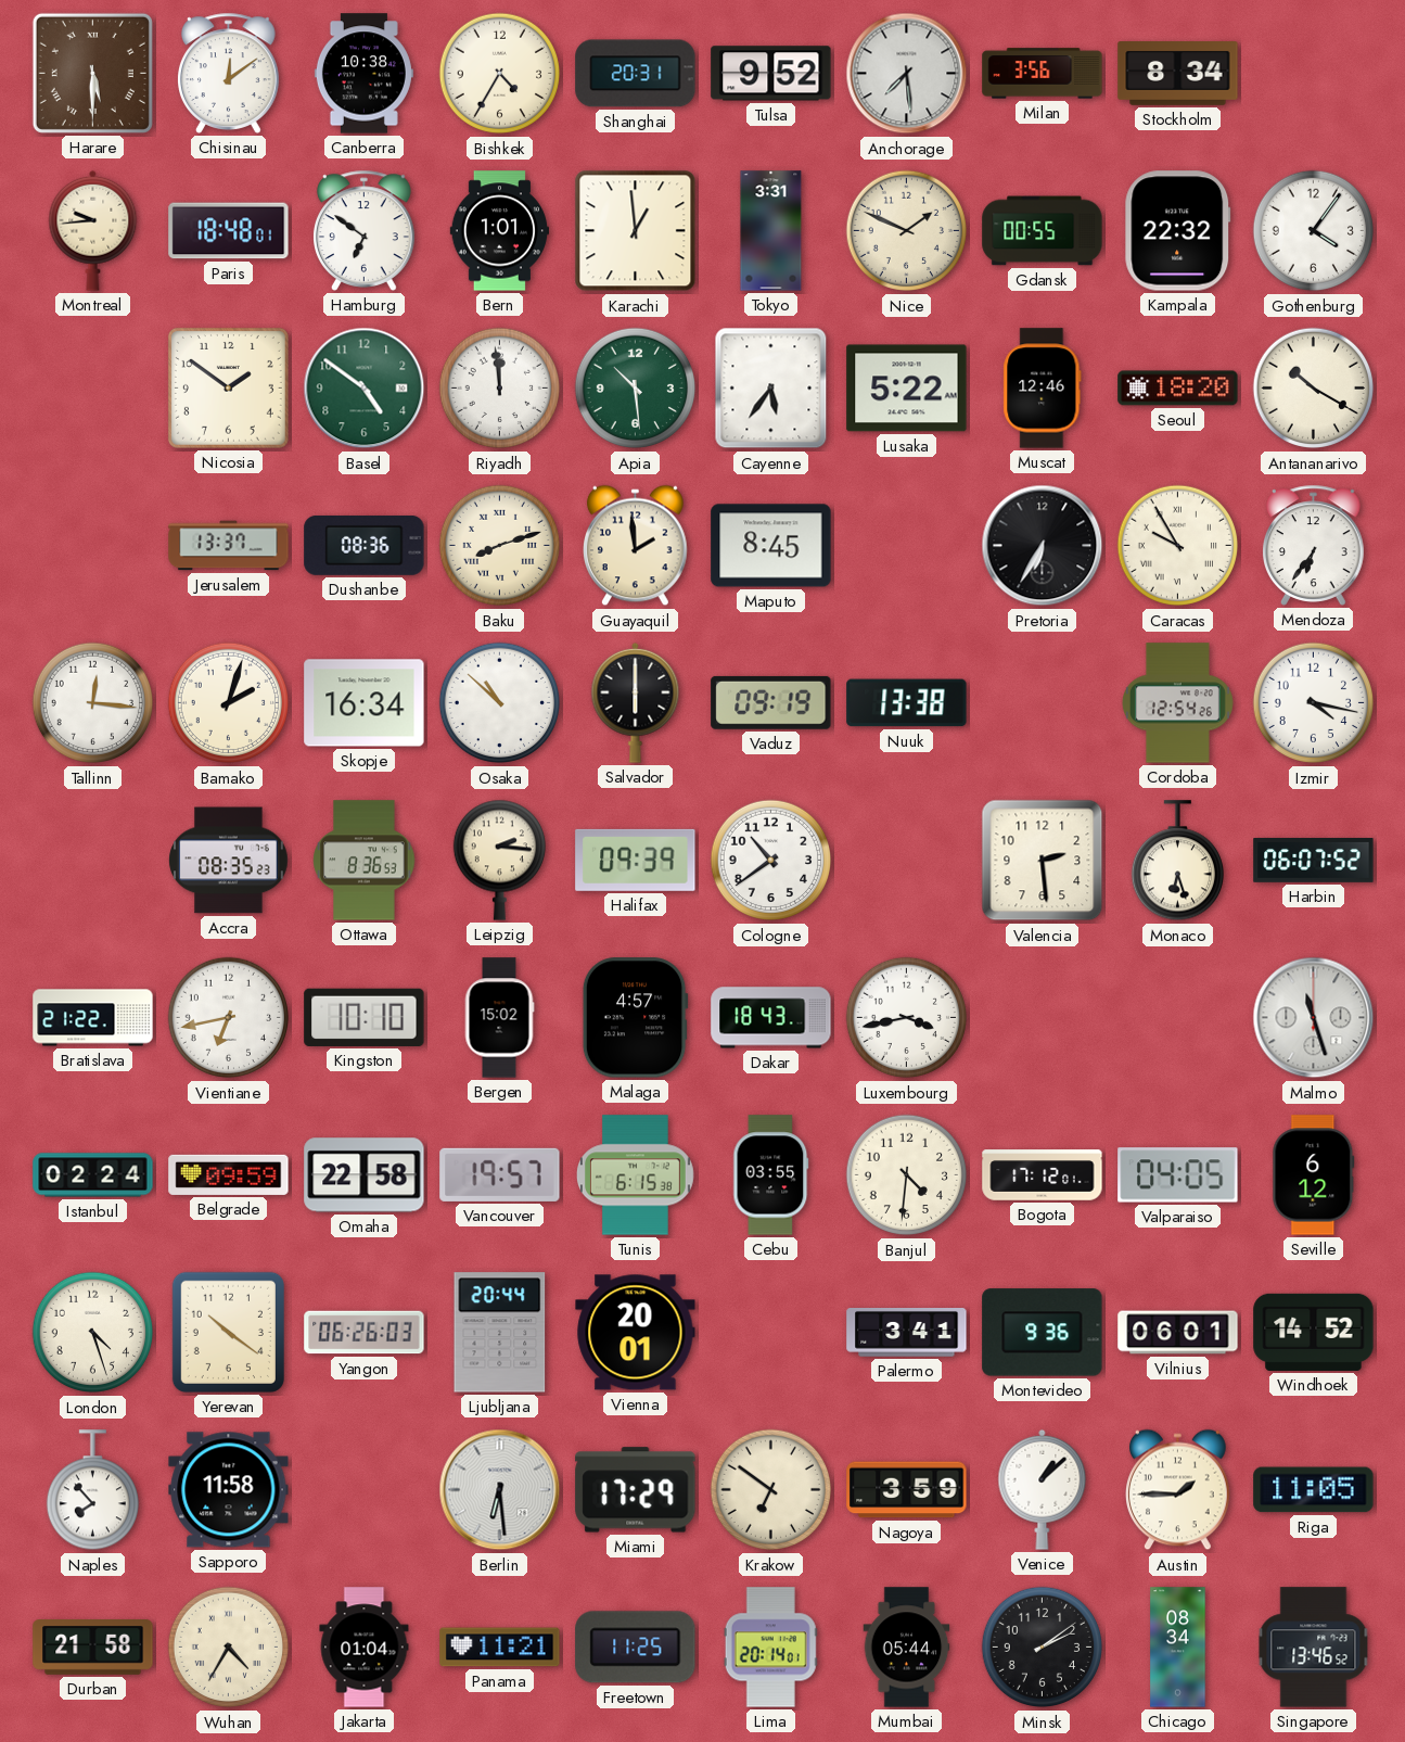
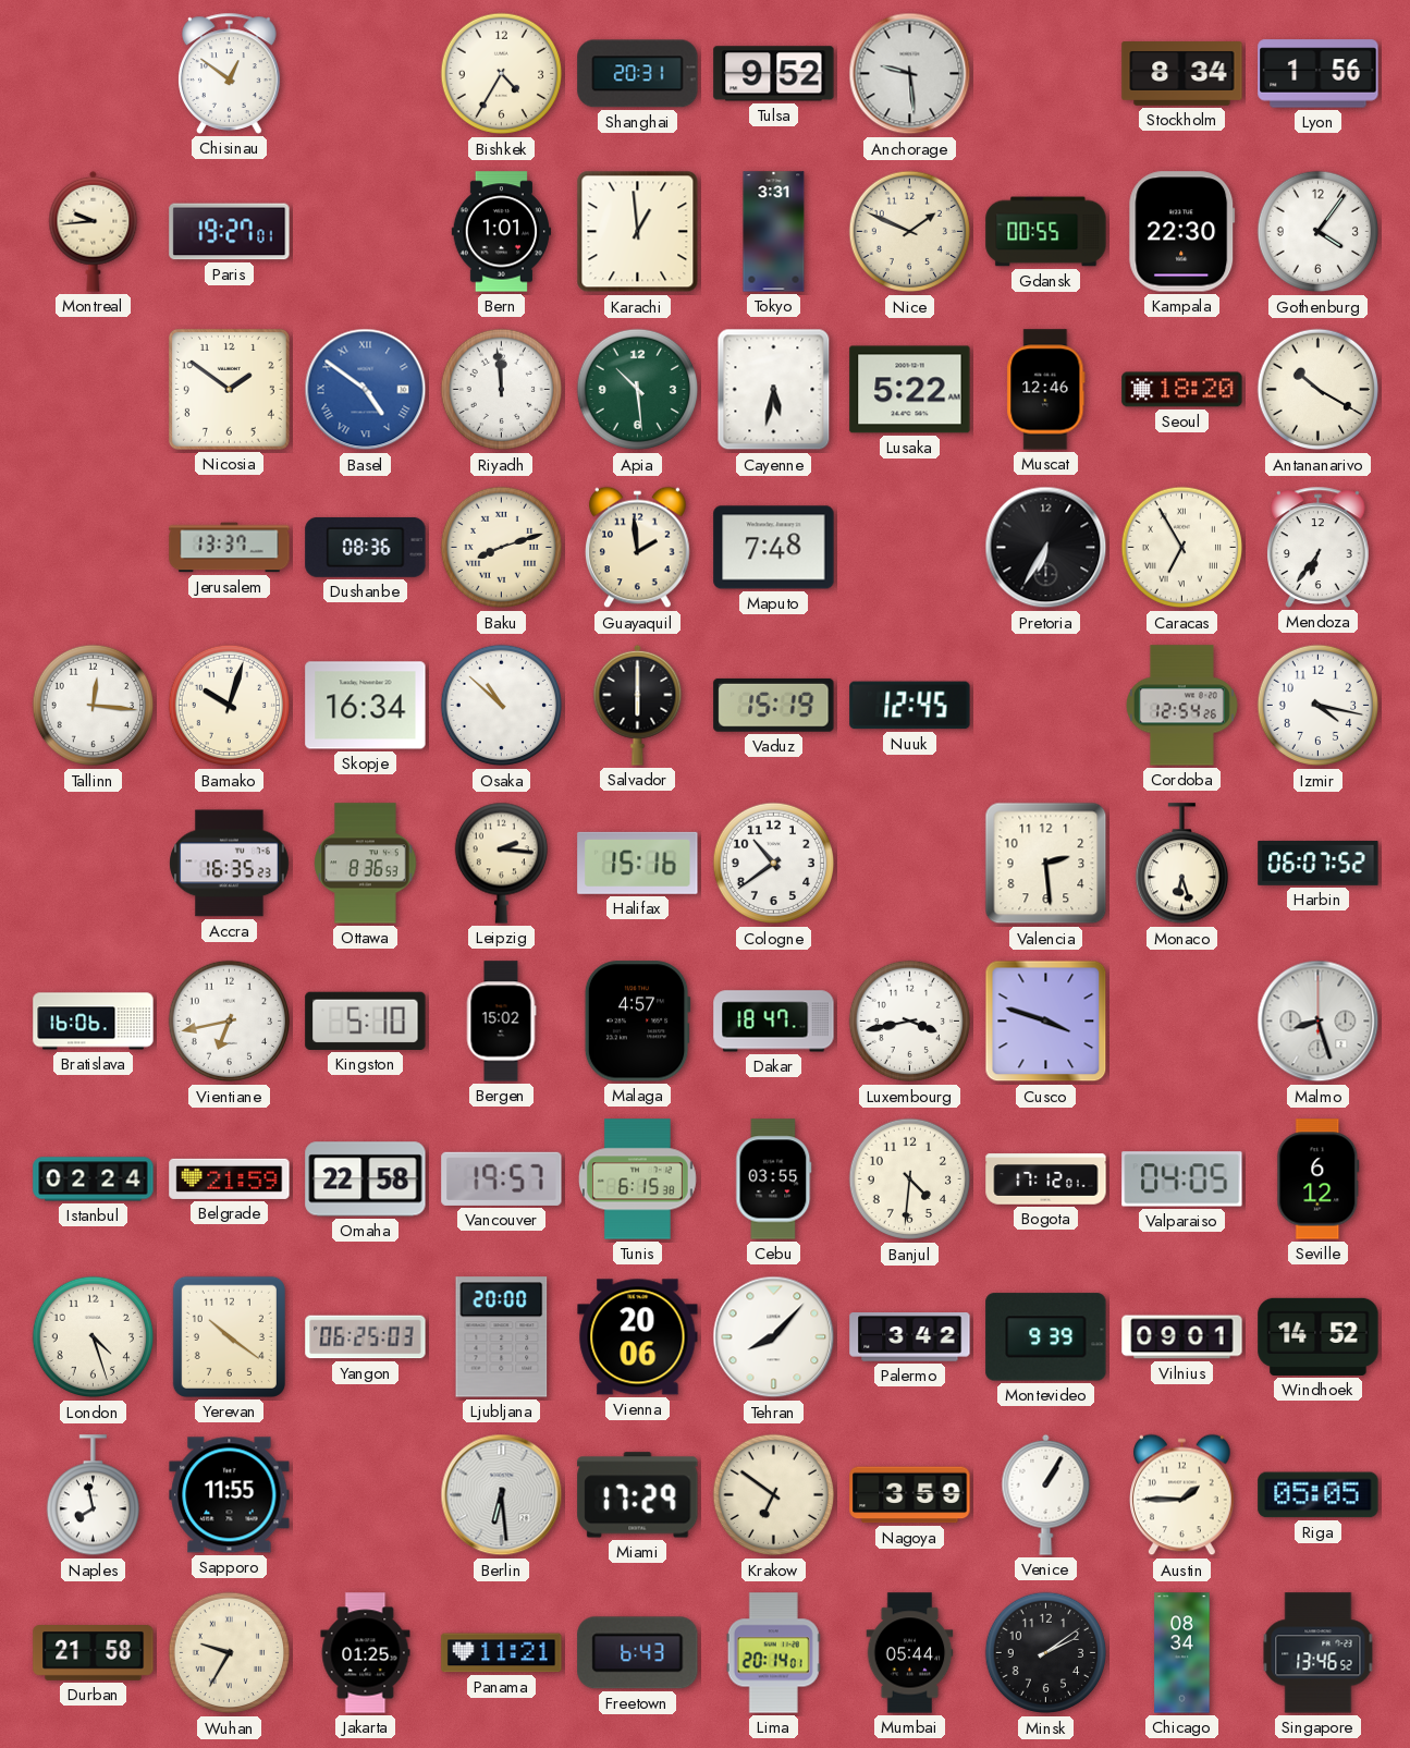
Harare: 5:30 -> none (92, 73)
Chisinau: 12:09 -> 12:51 (230, 73)
Canberra: 10:38 -> none (363, 74)
Anchorage: 7:29 -> 9:29 (910, 74)
Milan: 3:56 -> none (1043, 74)
Lyon: none -> 1:56 (1319, 74)
Paris: 18:48 -> 19:27 (230, 232)
Hamburg: 6:51 -> none (365, 230)
Kampala: 22:32 -> 22:30 (1182, 232)
Basel dial: green -> blue (366, 390)
Basel numerals: Arabic -> Roman (366, 390)
Cayenne: 5:36 -> 5:32 (774, 390)
Maputo: 8:45 -> 7:48 (774, 548)
Caracas: 9:55 -> 6:55 (1182, 548)
Bamako: 2:03 -> 10:03 (230, 706)
Vaduz: 09:19 -> 15:19 (774, 705)
Nuuk: 13:38 -> 12:45 (910, 706)
Accra: 08:35 -> 16:35 (230, 864)
Halifax: 09:39 -> 15:16 (638, 863)
Bratislava: 21:22 -> 16:06 (94, 1022)
Kingston: 10:10 -> 5:10 (366, 1020)
Dakar: 18:43 -> 18:47 (774, 1022)
Cusco: none -> 3:48 (1046, 1022)
Malmo: 11:27 -> 8:27 (1319, 1022)
Belgrade: 09:59 -> 21:59 (230, 1178)
Yangon: 06:26 -> 06:25 (366, 1337)
Ljubljana: 20:44 -> 20:00 (502, 1337)
Vienna: 20:01 -> 20:06 (638, 1337)
Tehran: none -> 8:07 (774, 1337)
Palermo: 3:41 -> 3:42 (910, 1337)
Montevideo: 9:36 -> 9:39 (1046, 1337)
Vilnius: 06:01 -> 09:01 (1182, 1337)
Naples: 7:53 -> 7:58 (93, 1495)
Sapporo: 11:58 -> 11:55 (230, 1495)
Venice: 1:08 -> 1:05 (1046, 1494)
Riga: 11:05 -> 05:05 (1319, 1495)
Wuhan: 4:35 -> 9:35 (230, 1653)
Jakarta: 01:04 -> 01:25 (366, 1653)
Freetown: 11:25 -> 6:43 (638, 1653)
